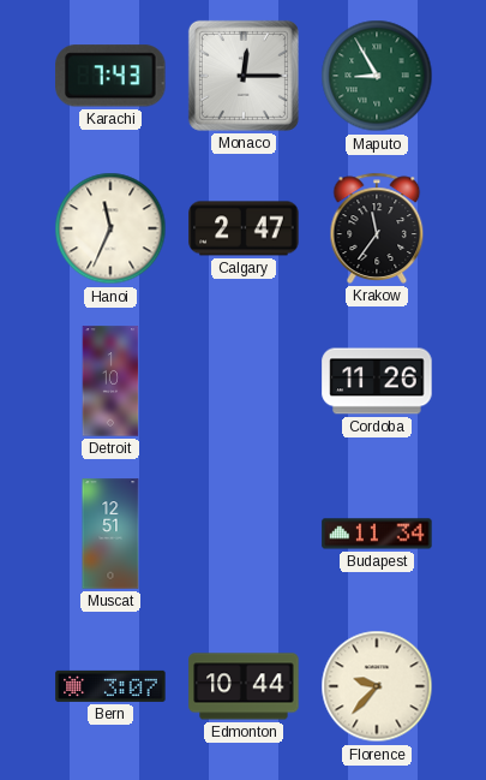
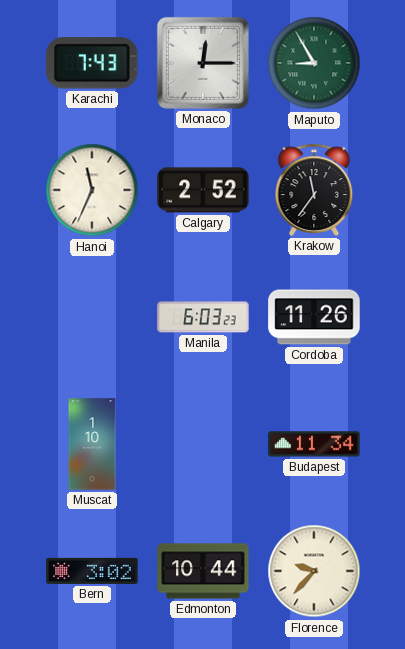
Calgary: 2:47 -> 2:52 (203, 190)
Detroit: 1:10 -> none (110, 381)
Manila: none -> 6:03 (203, 317)
Muscat: 12:51 -> 1:10 (92, 444)
Bern: 3:07 -> 3:02 (92, 571)
